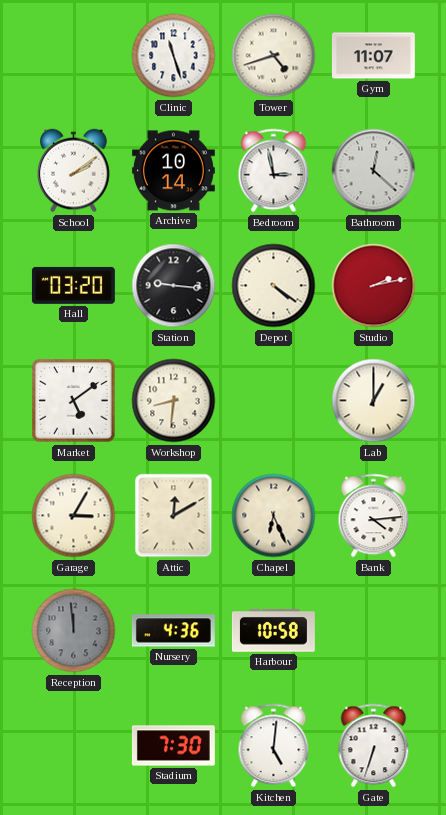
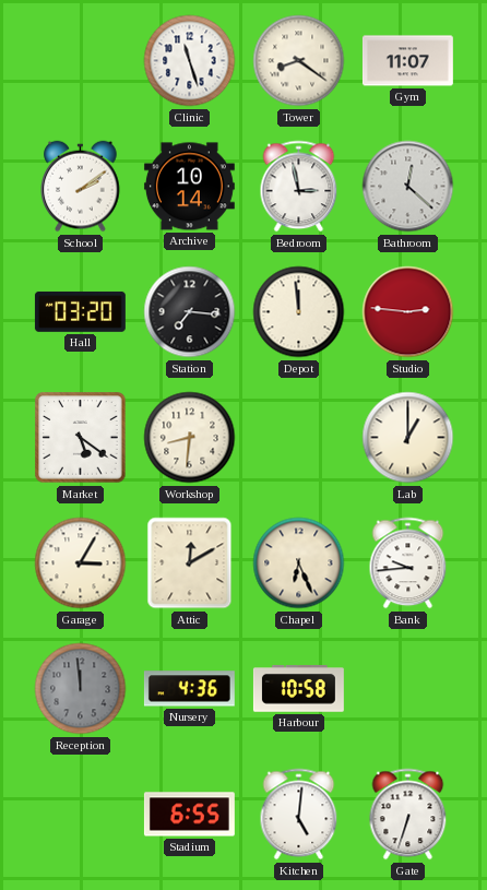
Tower: 4:42 -> 8:21 (299, 61)
Station: 9:16 -> 7:16 (190, 312)
Depot: 4:21 -> 11:59 (299, 312)
Studio: 2:13 -> 2:46 (408, 312)
Market: 5:09 -> 5:21 (81, 438)
Bank: 4:14 -> 9:44 (408, 563)
Stadium: 7:30 -> 6:55 (189, 815)
